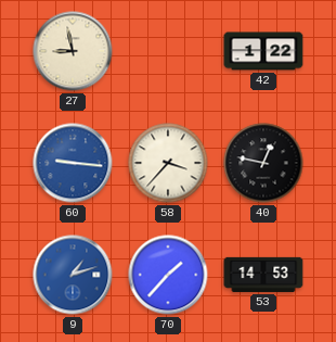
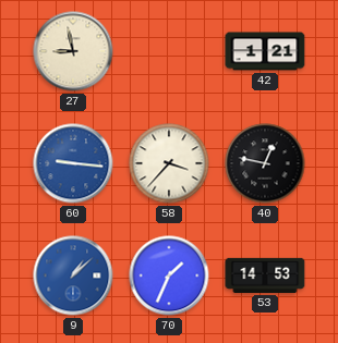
42: 1:22 -> 1:21 (265, 51)
9: 1:12 -> 1:08 (73, 275)
70: 1:37 -> 1:34 (169, 275)
